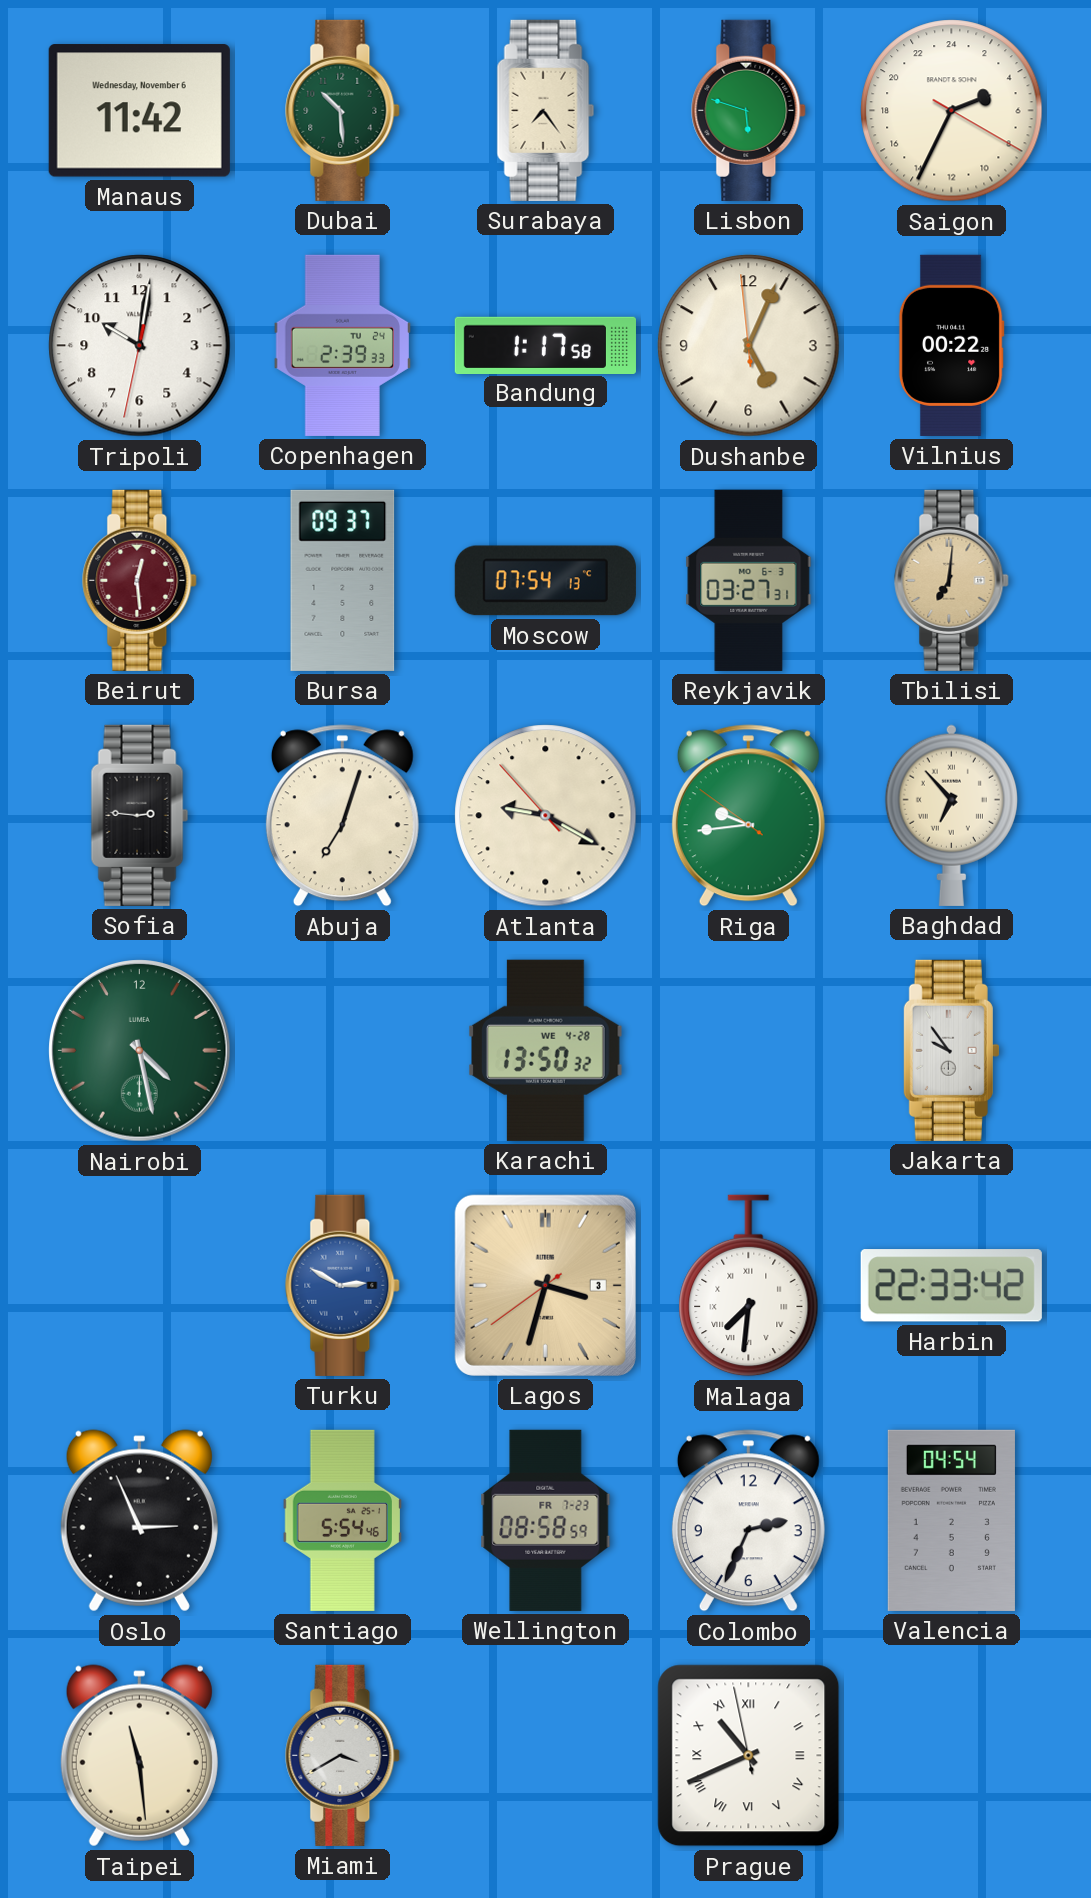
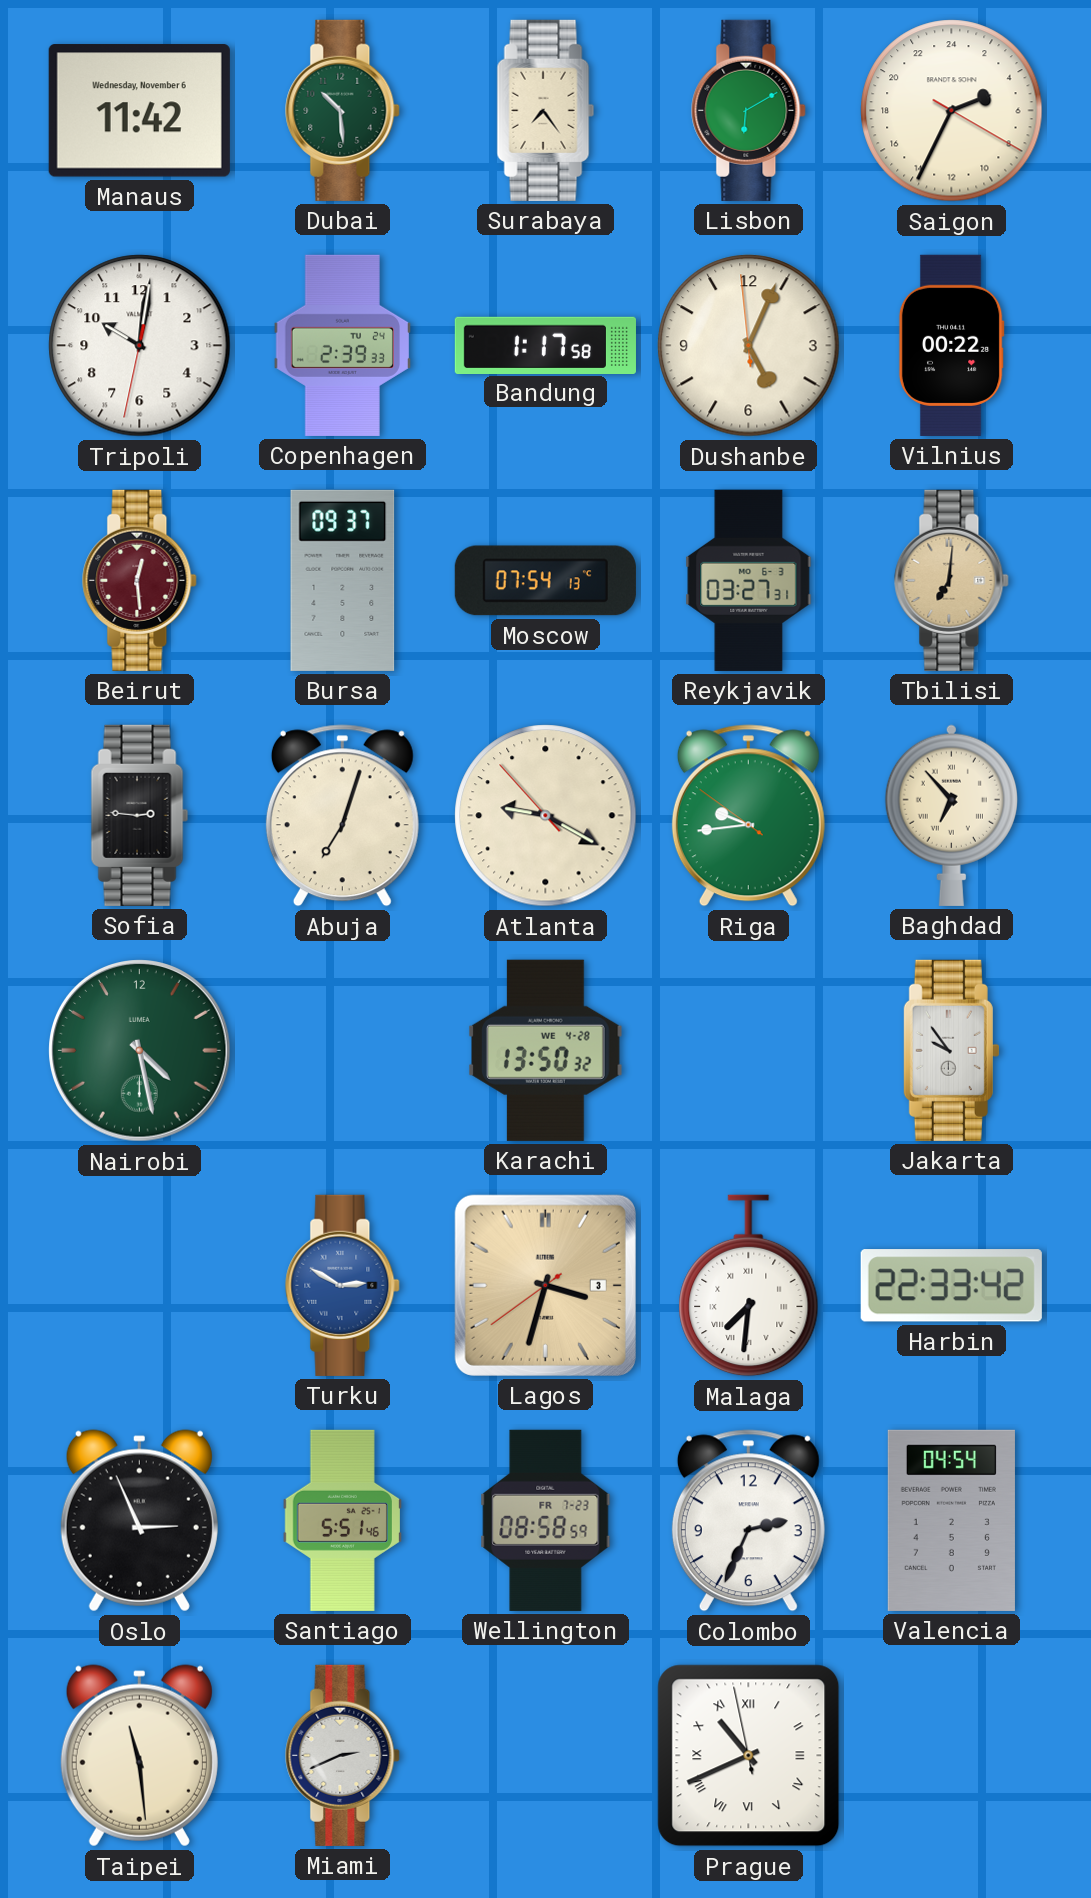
Lisbon: 5:48 -> 6:10 (749, 110)
Santiago: 5:54 -> 5:51 (342, 1520)
Miami: 3:40 -> 2:41 (343, 1755)
